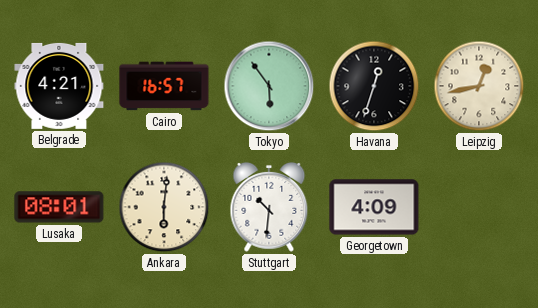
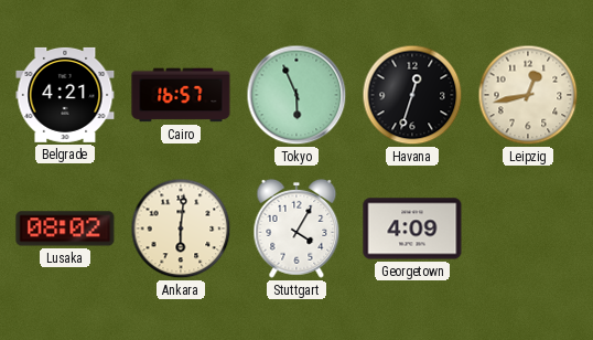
Tokyo: 5:54 -> 5:56 (296, 95)
Lusaka: 08:01 -> 08:02 (65, 229)
Stuttgart: 10:31 -> 4:05 (296, 229)
